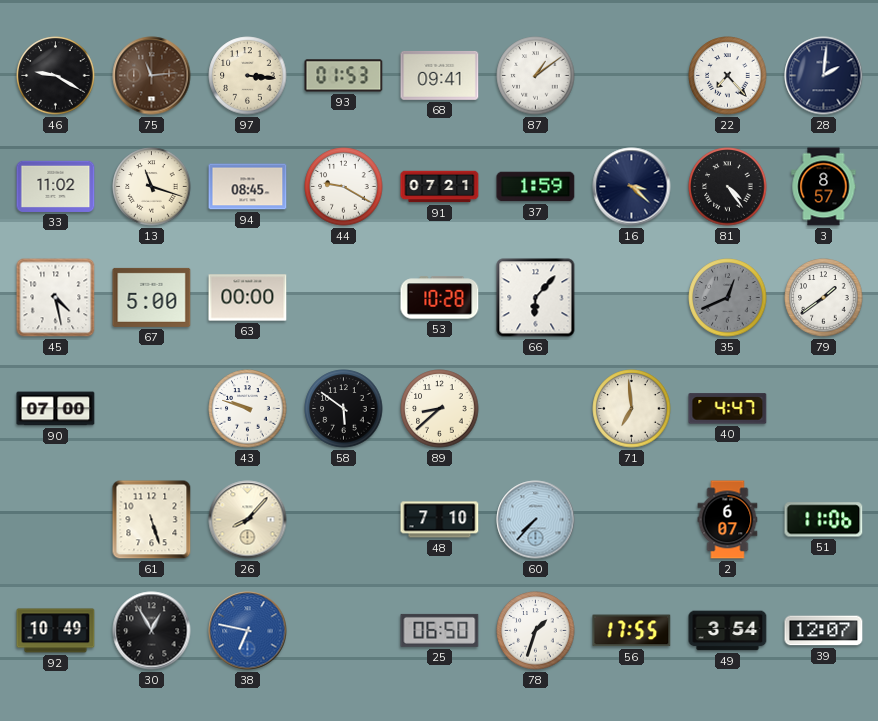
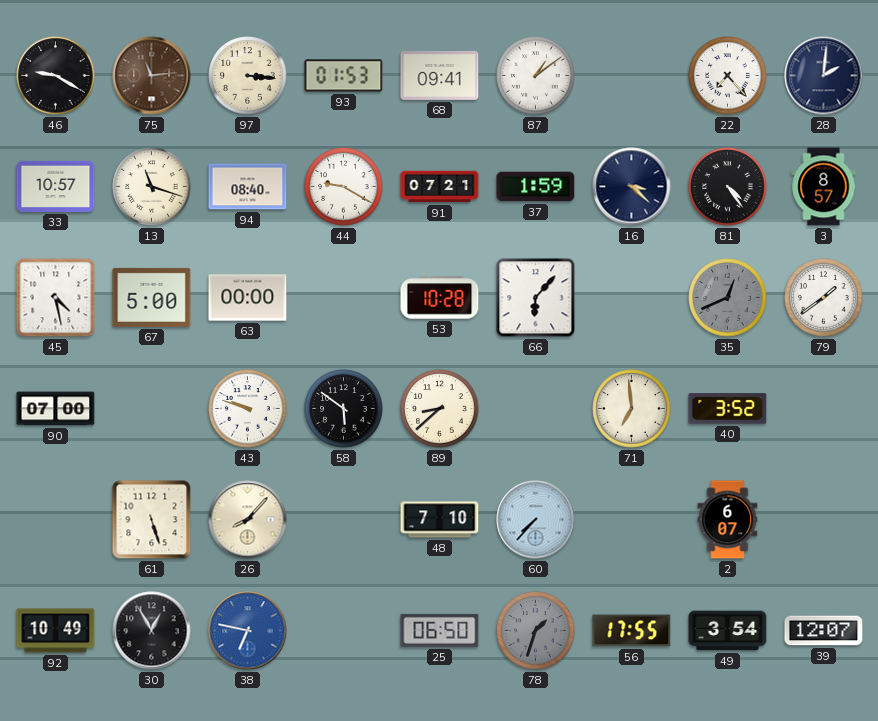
33: 11:02 -> 10:57 (56, 186)
94: 08:45 -> 08:40 (248, 187)
40: 4:47 -> 3:52 (728, 409)
51: 11:06 -> none (824, 520)
78 dial: white -> grey (536, 631)
